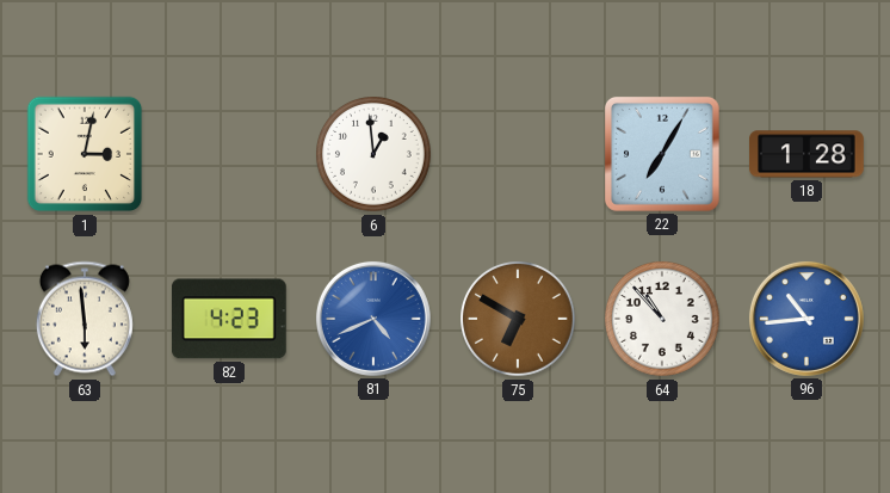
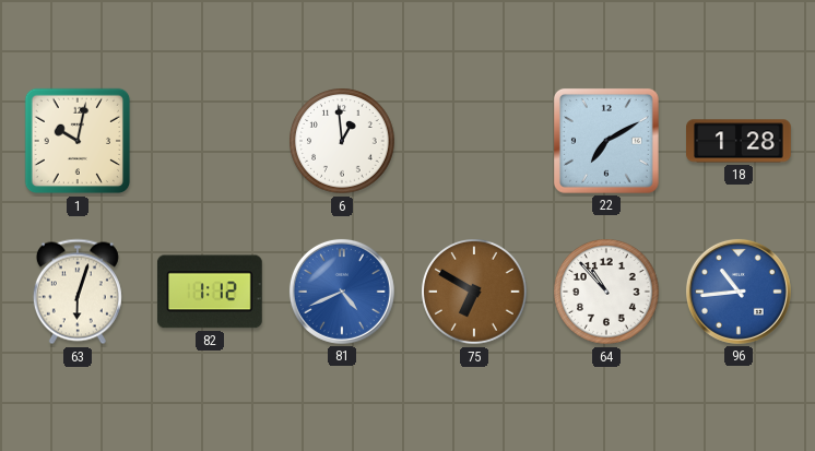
1: 3:02 -> 10:02 (78, 141)
22: 7:05 -> 7:10 (606, 141)
63: 5:59 -> 6:03 (78, 292)
82: 4:23 -> 1:12 (210, 292)
